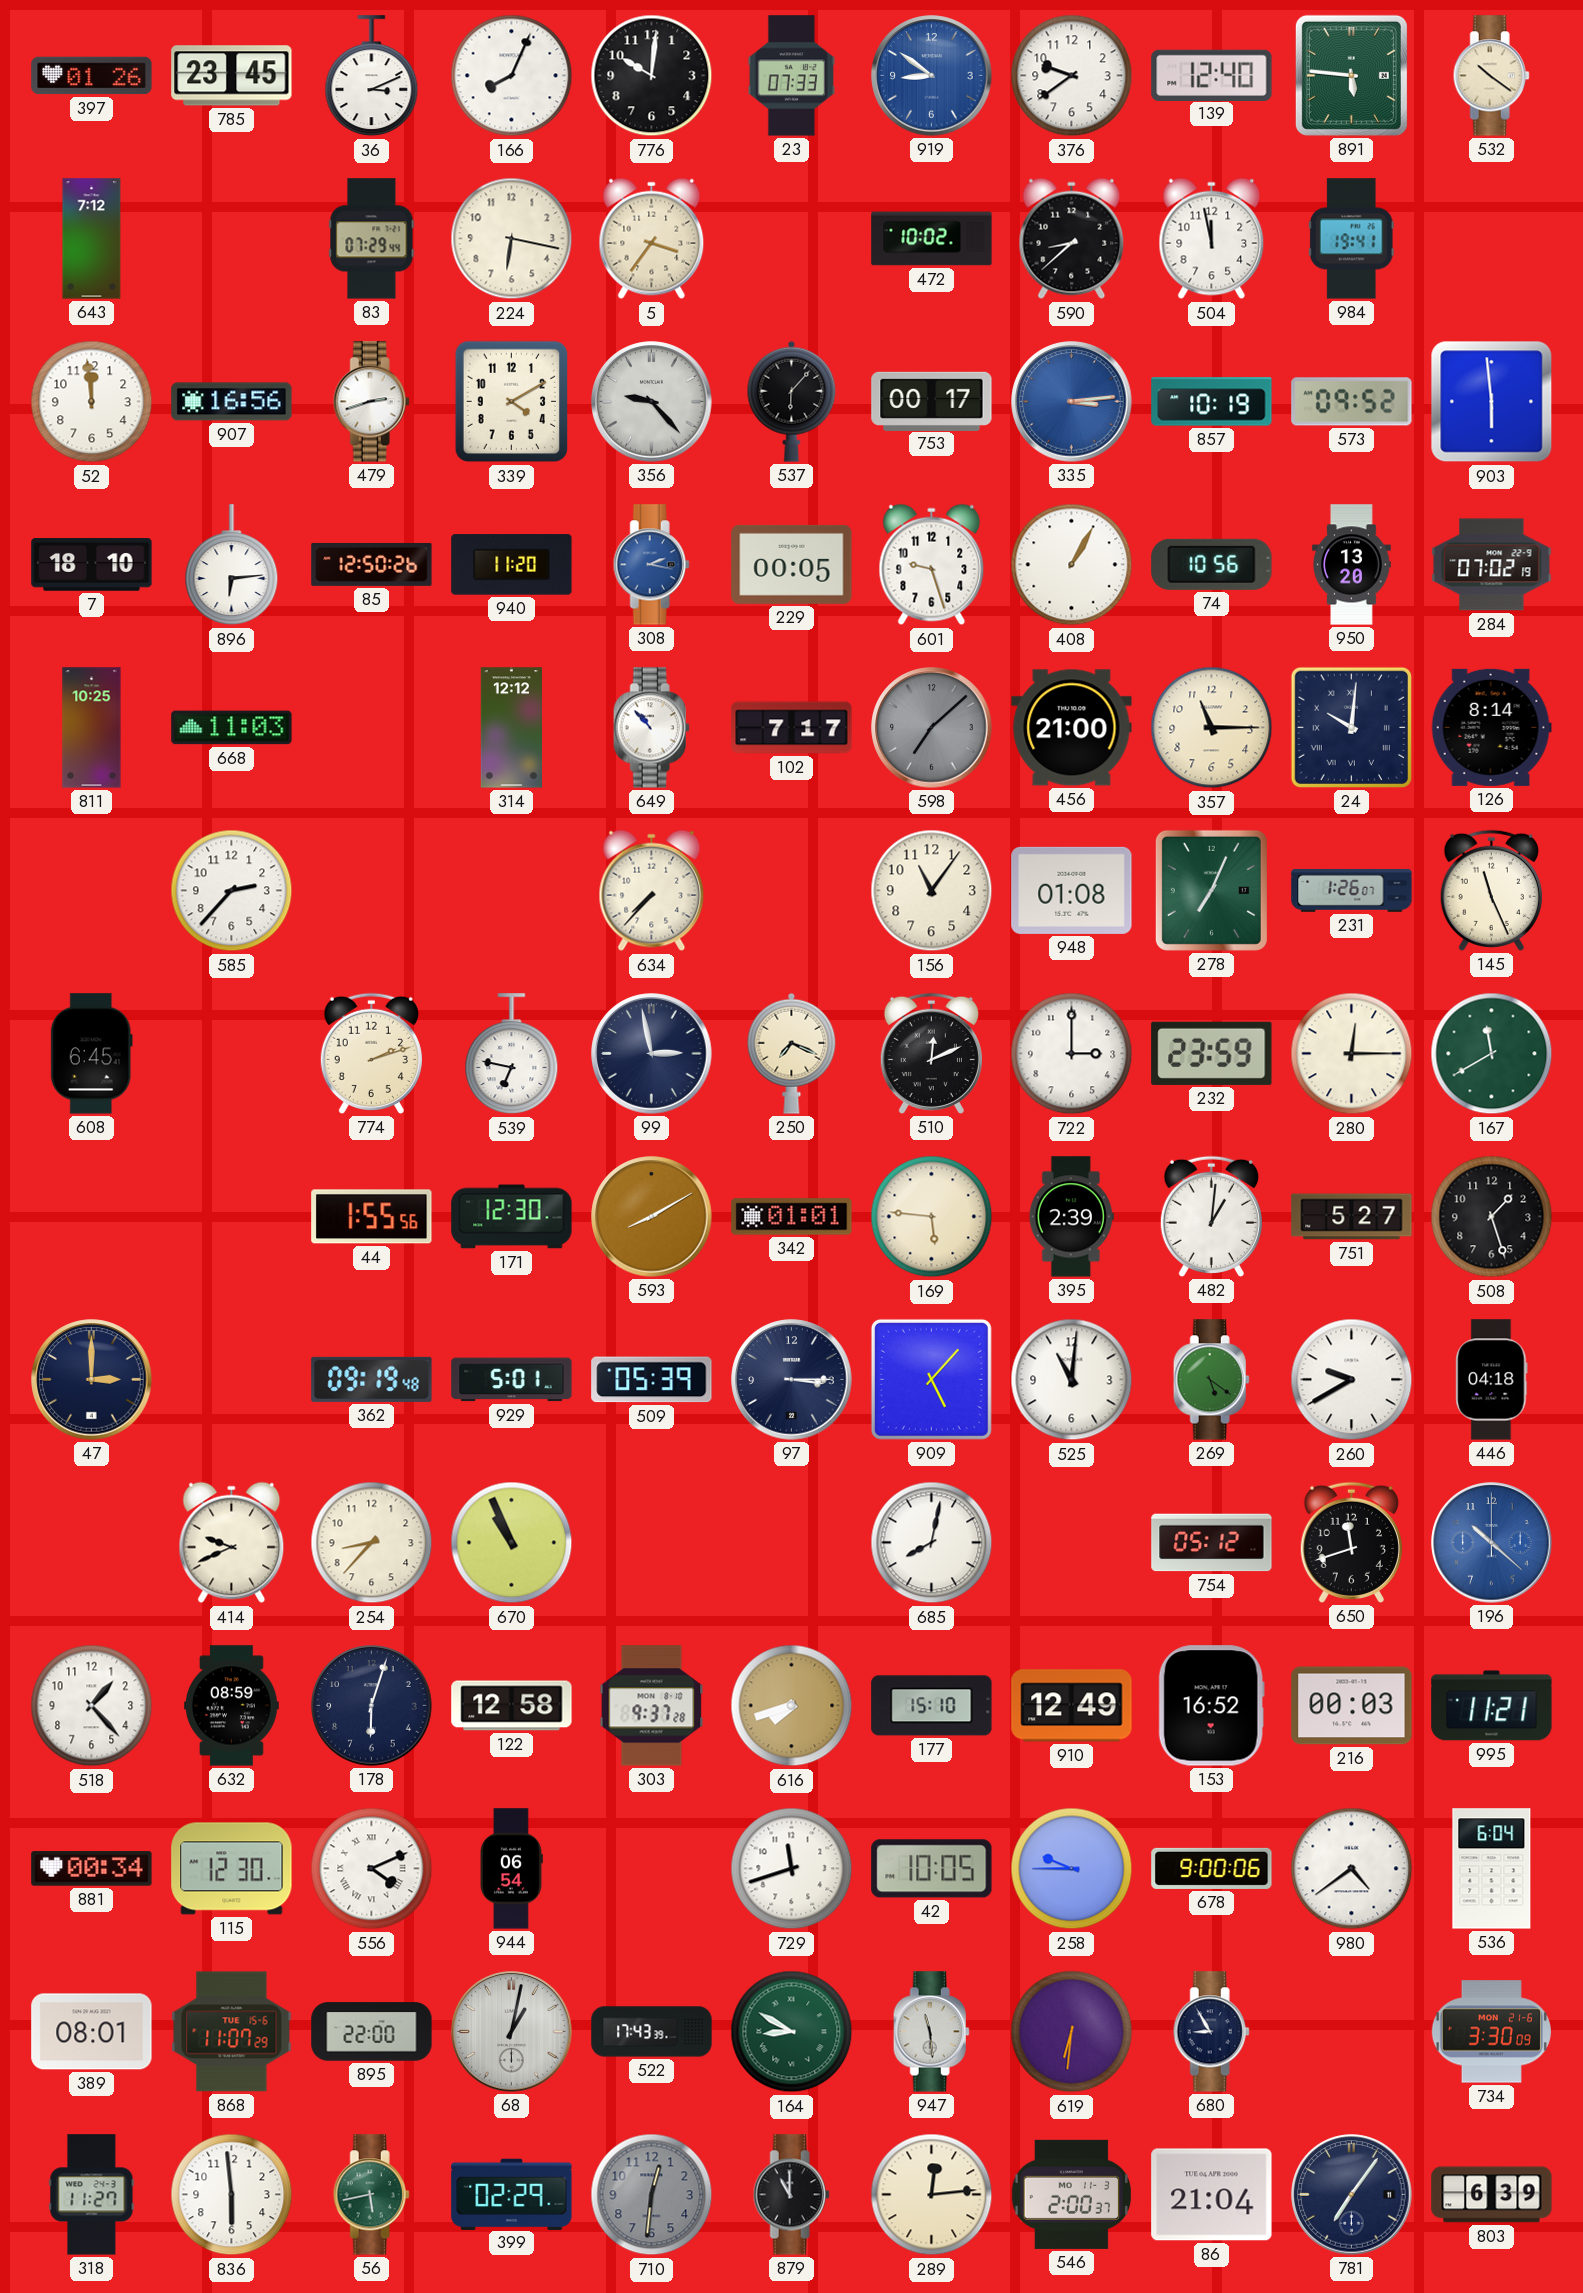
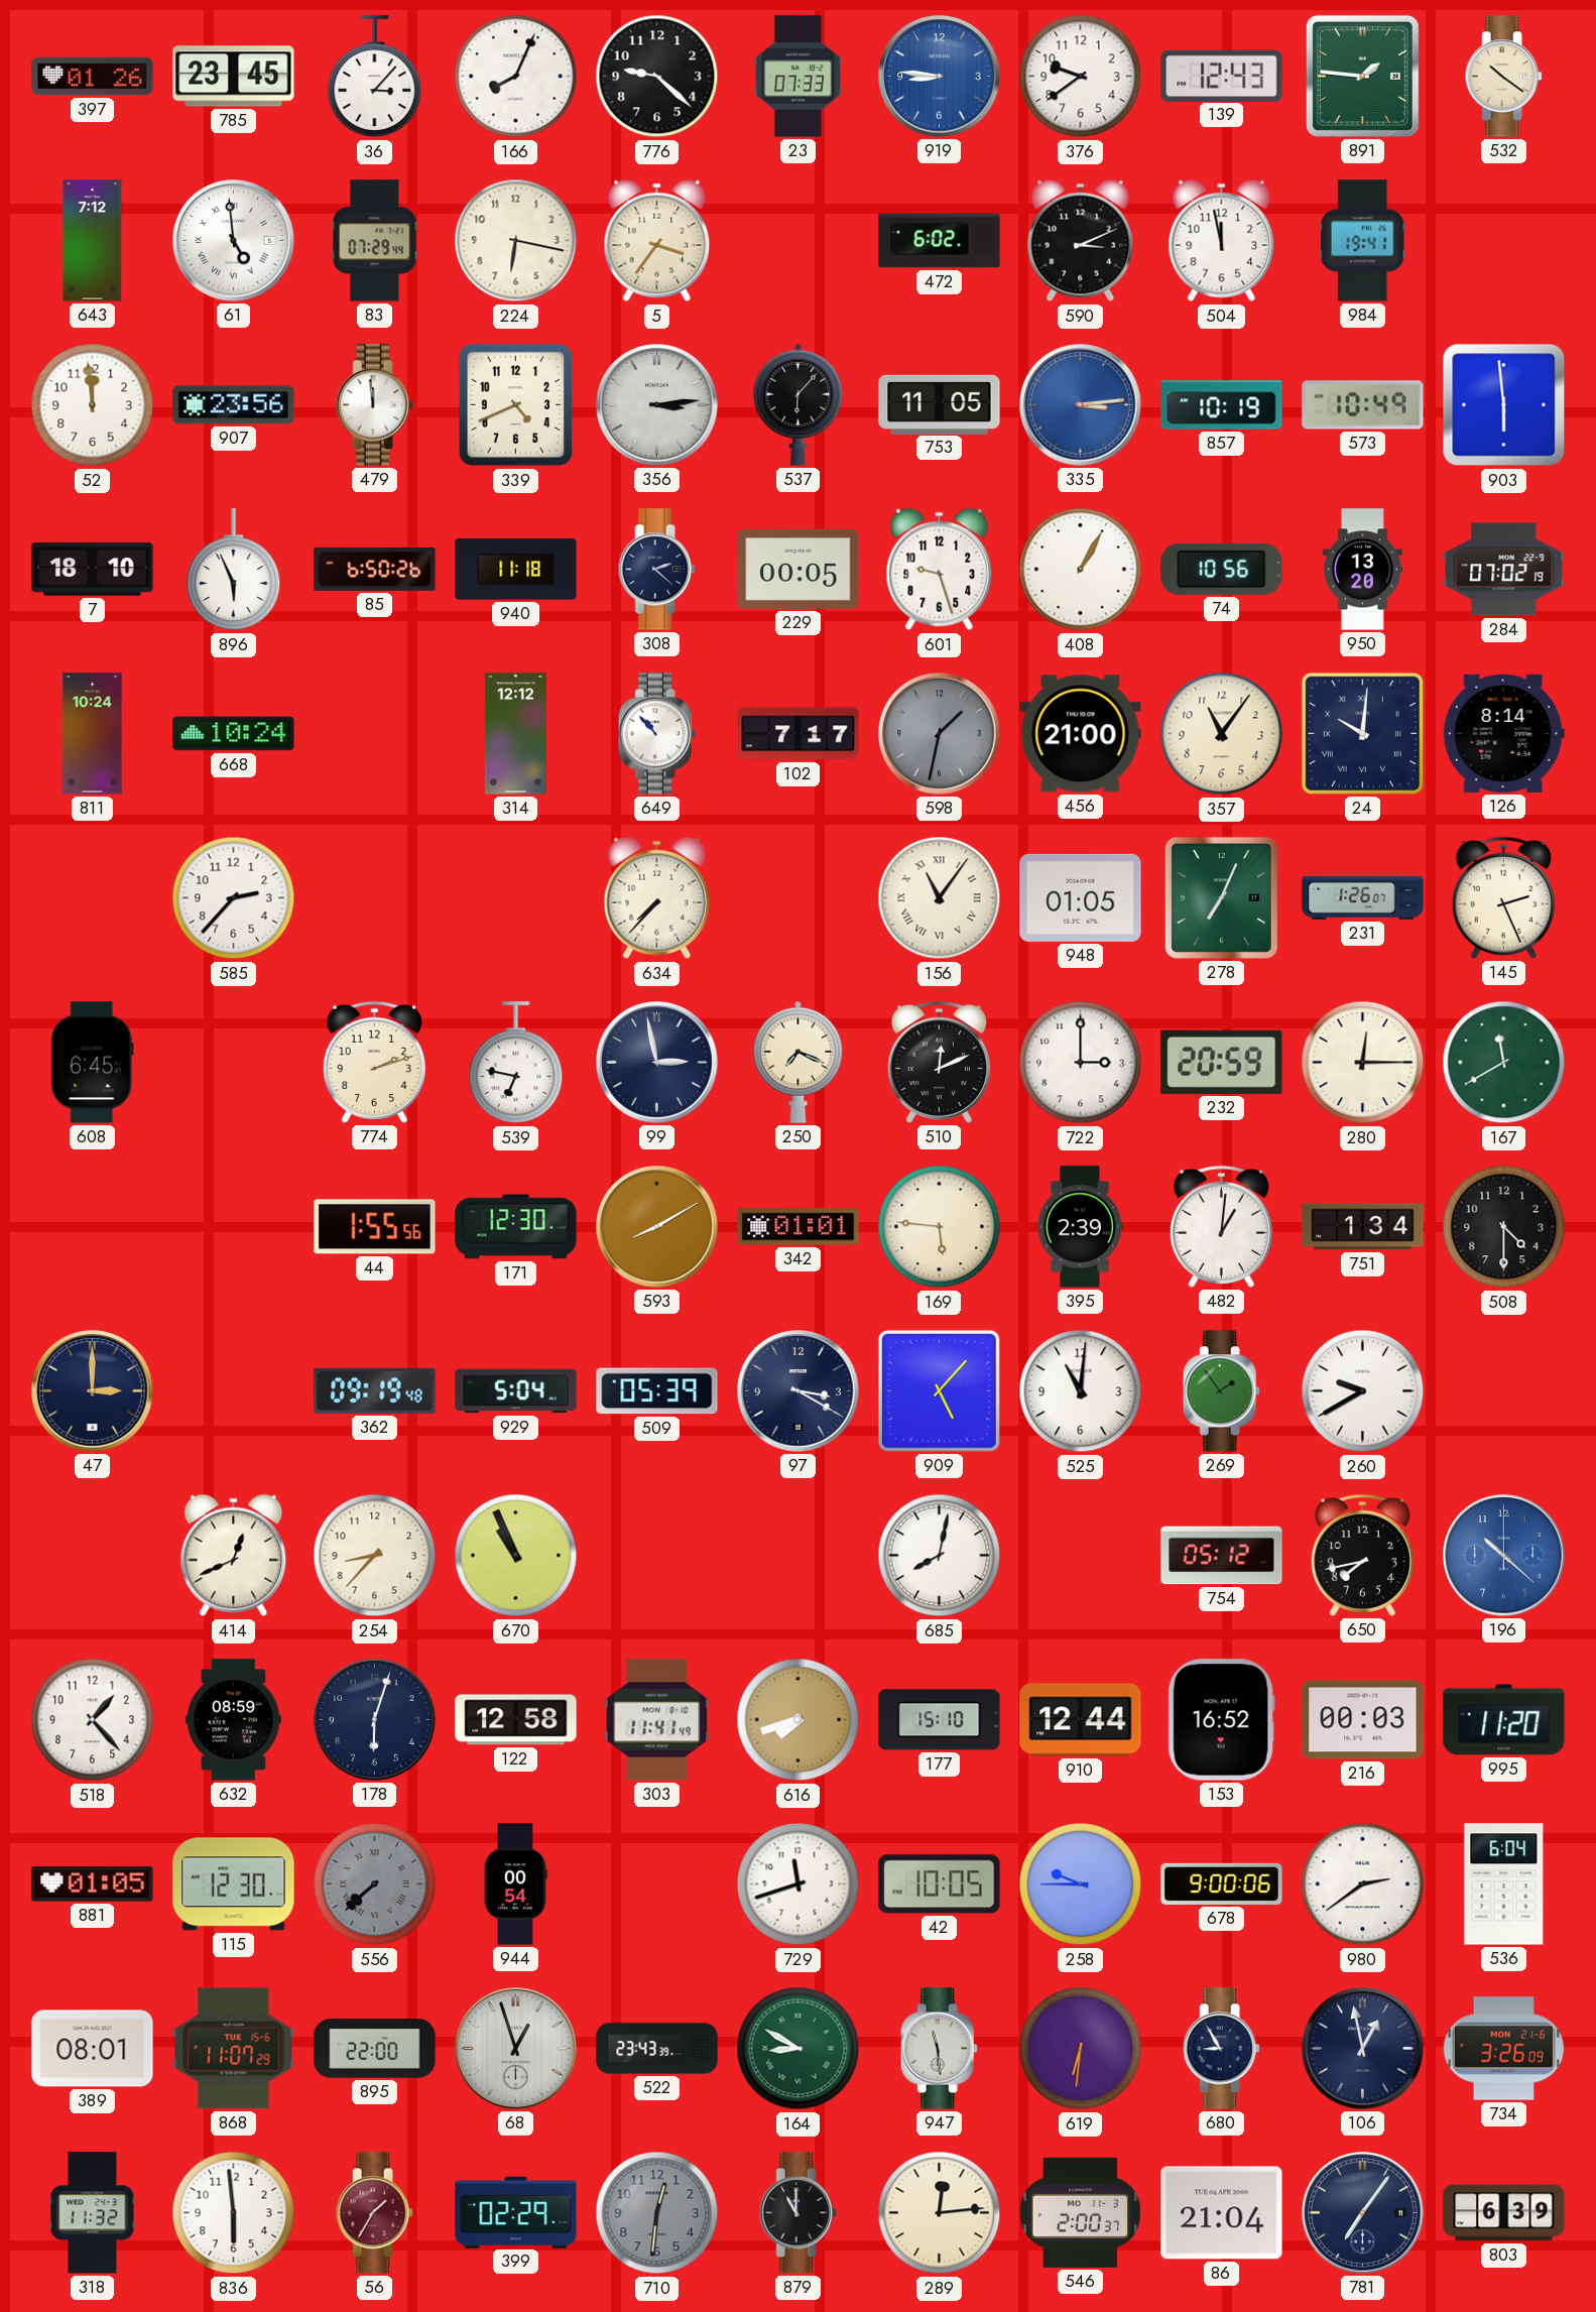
36: 3:11 -> 3:07 (375, 77)
776: 10:01 -> 9:22 (657, 77)
919: 8:51 -> 8:46 (940, 77)
139: 12:40 -> 12:43 (1222, 76)
891: 5:46 -> 1:46 (1362, 76)
61: none -> 4:59 (234, 241)
472: 10:02 -> 6:02 (940, 241)
590: 8:38 -> 3:11 (1081, 241)
907: 16:56 -> 23:56 (234, 405)
479: 2:42 -> 11:59 (374, 405)
339: 4:10 -> 4:41 (516, 405)
356: 9:23 -> 3:14 (657, 405)
753: 00:17 -> 11:05 (940, 404)
573: 09:52 -> 10:49 (1363, 405)
896: 6:14 -> 5:56 (234, 570)
85: 12:50 -> 6:50 (375, 569)
940: 11:20 -> 11:18 (516, 570)
308: 2:17 -> 2:22 (656, 570)
308 dial: blue -> navy (656, 570)
811: 10:25 -> 10:24 (93, 734)
668: 11:03 -> 10:24 (234, 734)
598: 7:08 -> 1:32 (940, 734)
357: 11:15 -> 11:06 (1222, 734)
156 numerals: Arabic -> Roman (940, 898)
948: 01:08 -> 01:05 (1081, 897)
145: 11:26 -> 2:26 (1503, 897)
232: 23:59 -> 20:59 (1222, 1062)
751: 5:27 -> 1:34 (1363, 1227)
508: 1:27 -> 4:30 (1504, 1227)
929: 5:01 -> 5:04 (516, 1391)
97: 3:15 -> 3:20 (799, 1391)
269: 5:21 -> 1:54 (1221, 1391)
446: 04:18 -> none (1492, 1380)
414: 9:41 -> 12:41 (234, 1556)
650: 11:42 -> 7:43 (1362, 1555)
303: 9:37 -> 11:41 (657, 1720)
910: 12:49 -> 12:44 (1081, 1720)
995: 11:21 -> 11:20 (1504, 1720)
881: 00:34 -> 01:05 (93, 1884)
556: 4:11 -> 7:38 (375, 1884)
556 dial: white -> grey (375, 1884)
944: 06:54 -> 00:54 (515, 1884)
980: 4:39 -> 2:39 (1363, 1884)
68: 1:02 -> 12:57 (516, 2049)
522: 17:43 -> 23:43 (657, 2049)
106: none -> 12:58 (1363, 2049)
734: 3:30 -> 3:26 (1503, 2049)
318: 11:27 -> 11:32 (93, 2213)
56: 5:43 -> 1:35 (374, 2213)
56 dial: green -> burgundy (374, 2213)
